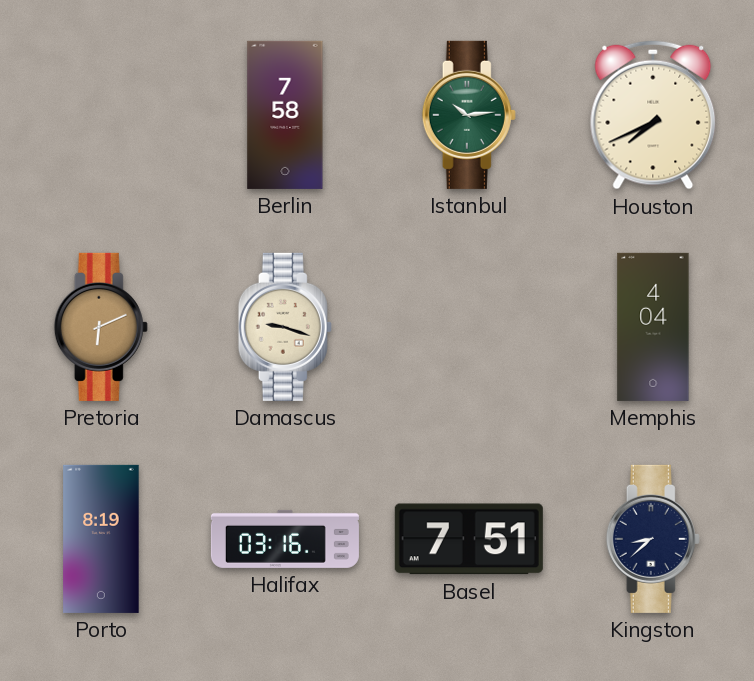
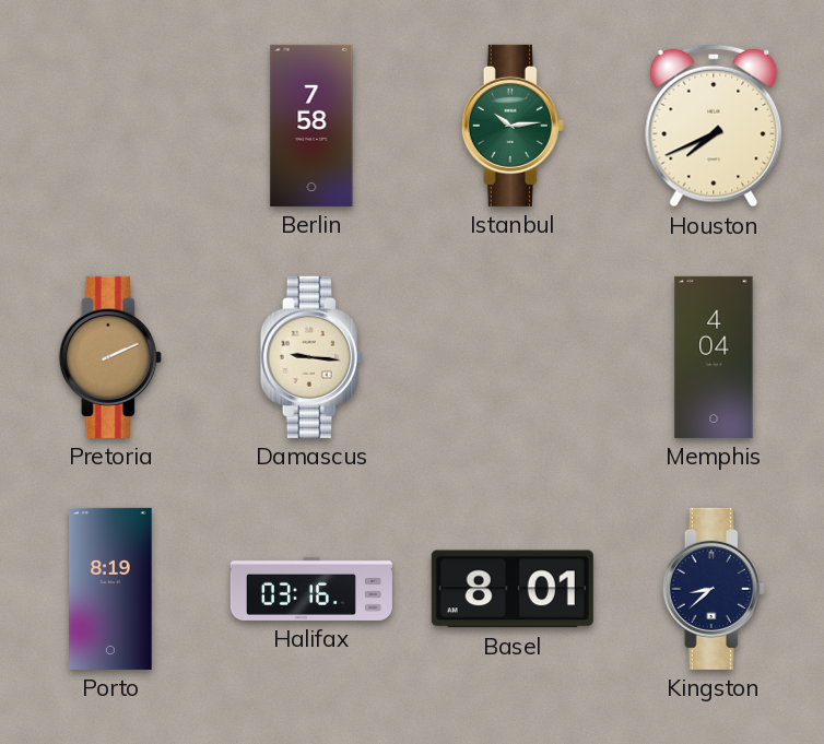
Pretoria: 6:11 -> 2:11 (110, 357)
Damascus: 9:18 -> 9:16 (311, 357)
Basel: 7:51 -> 8:01 (513, 589)
